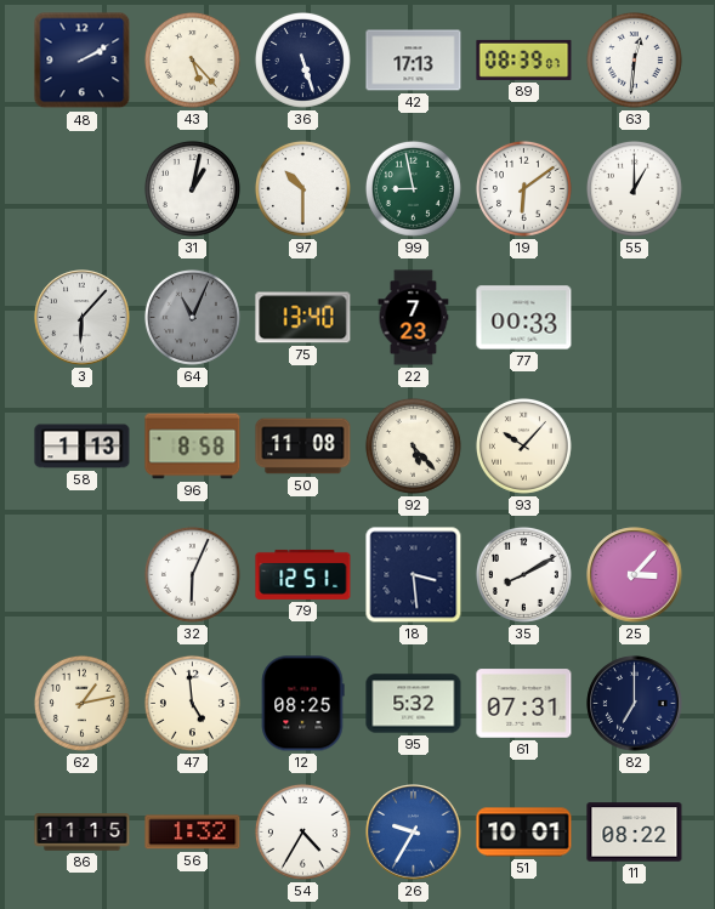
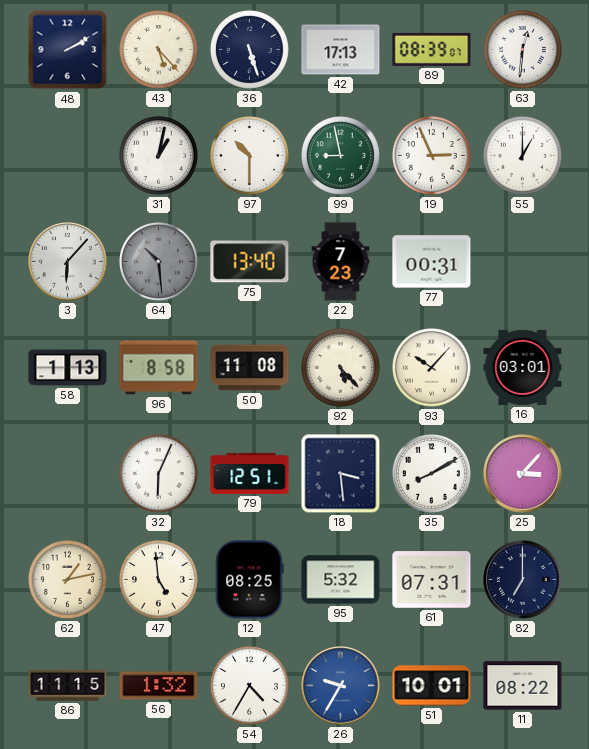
19: 6:09 -> 2:56 (431, 155)
64: 11:04 -> 10:29 (158, 261)
77: 00:33 -> 00:31 (432, 262)
16: none -> 03:01 (523, 367)
